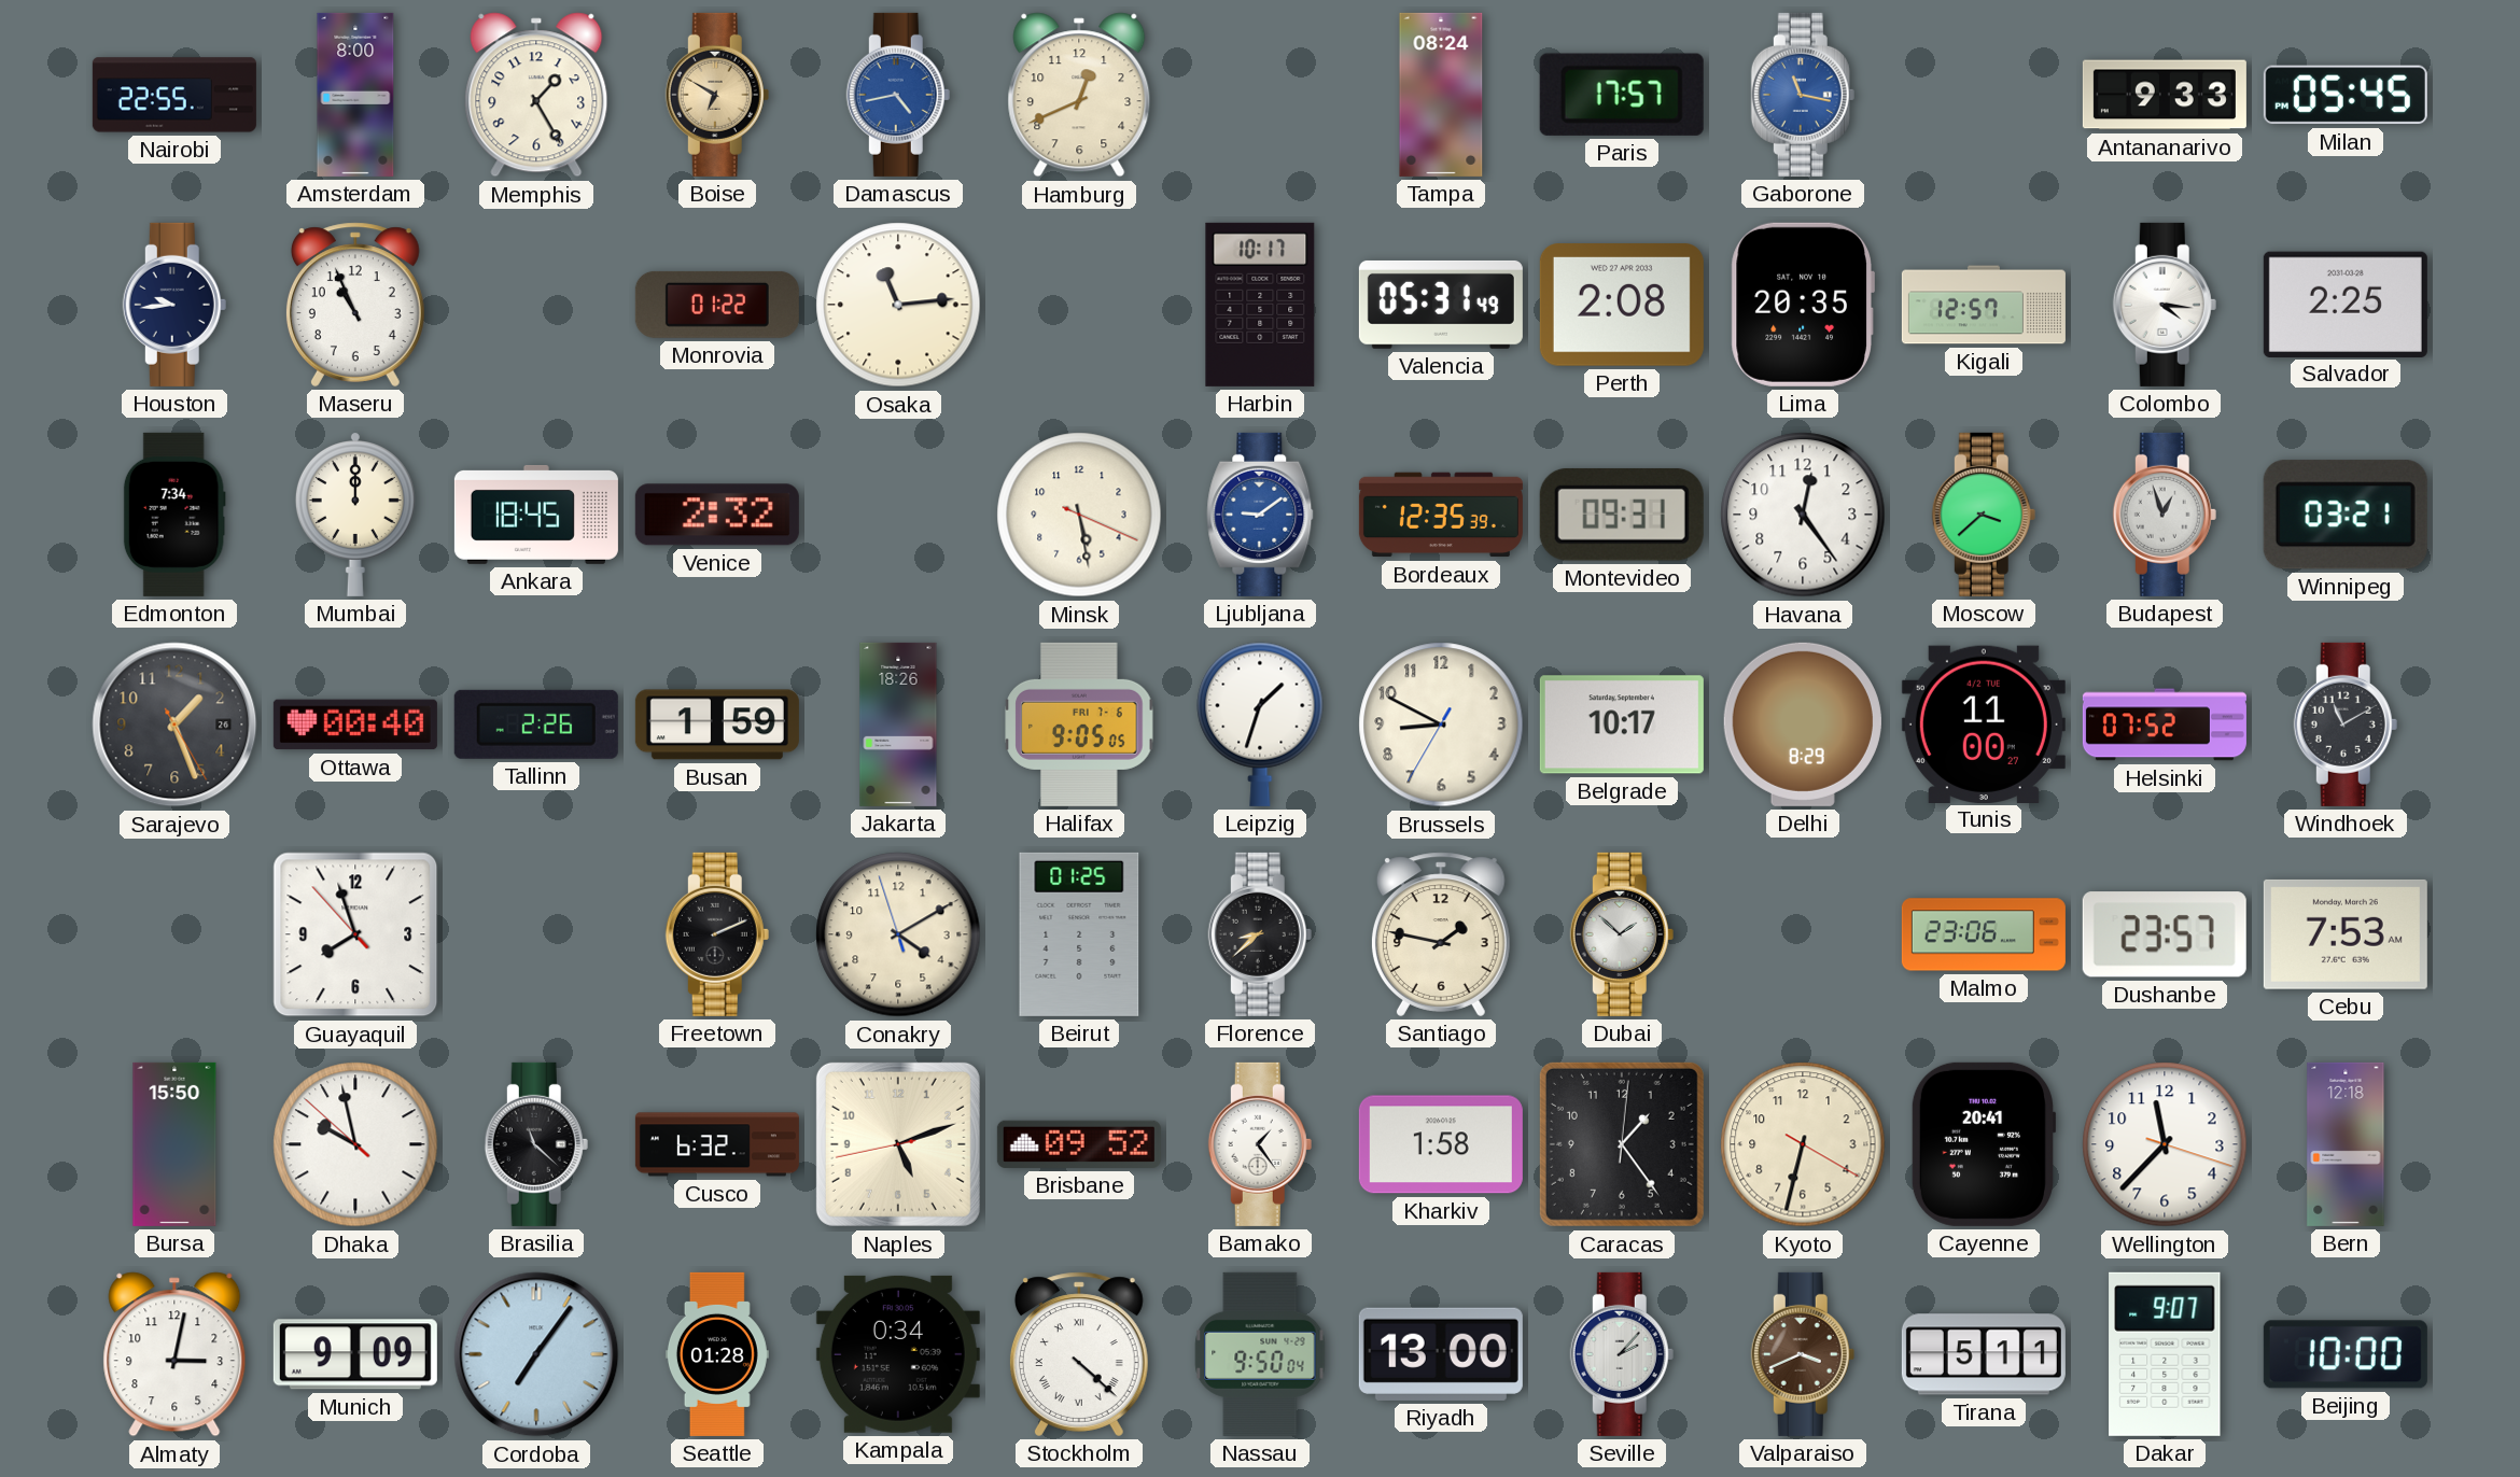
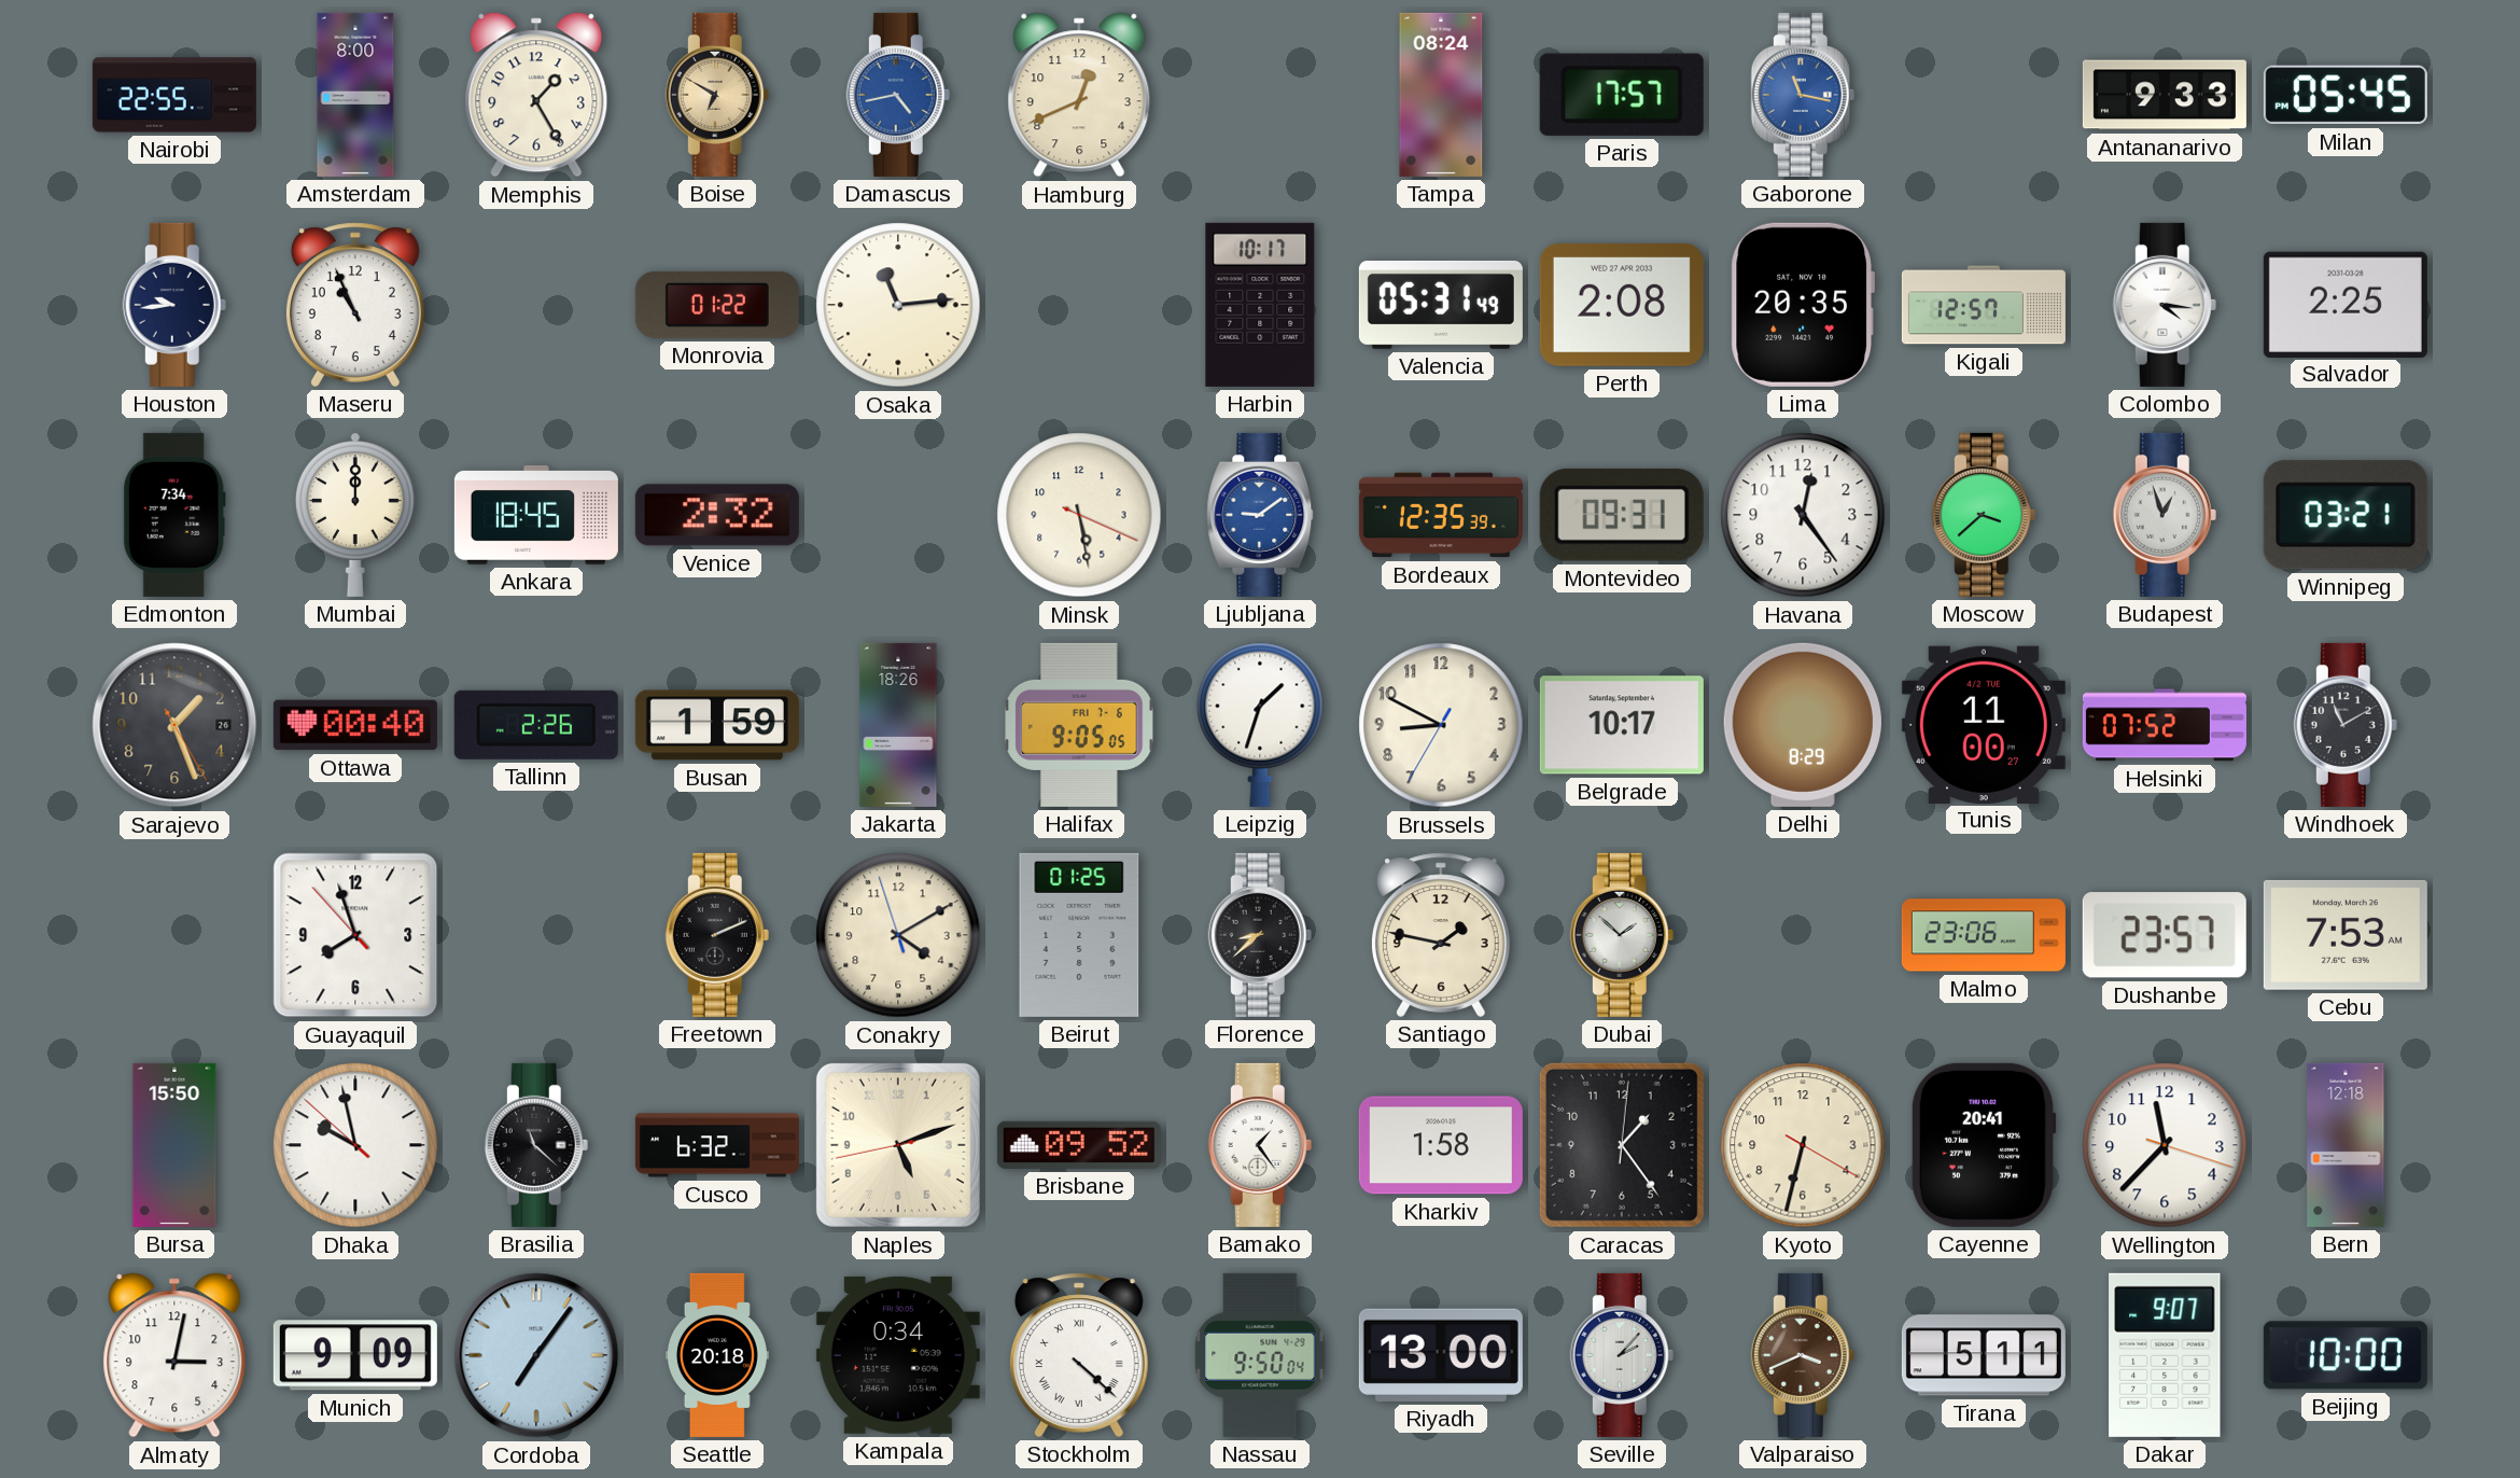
Seattle: 01:28 -> 20:18 (717, 1355)
